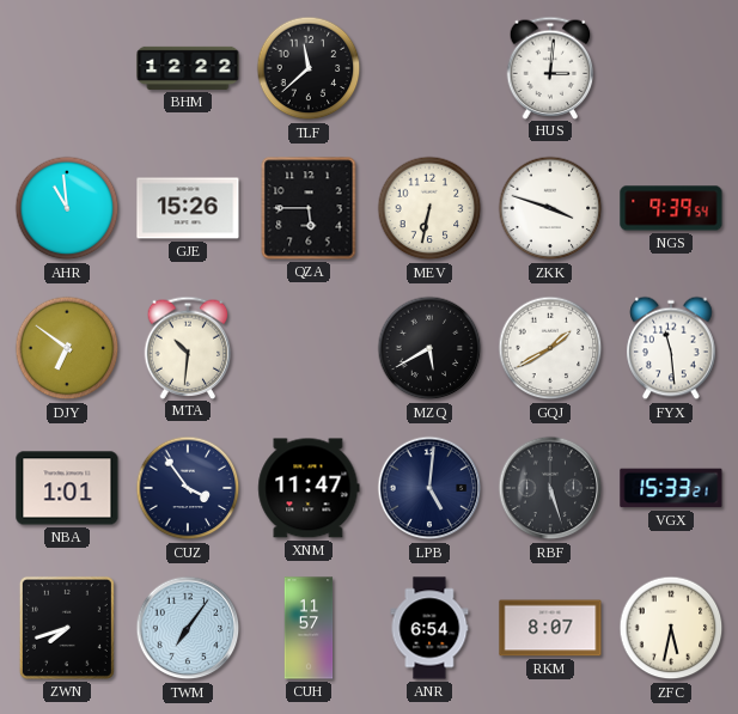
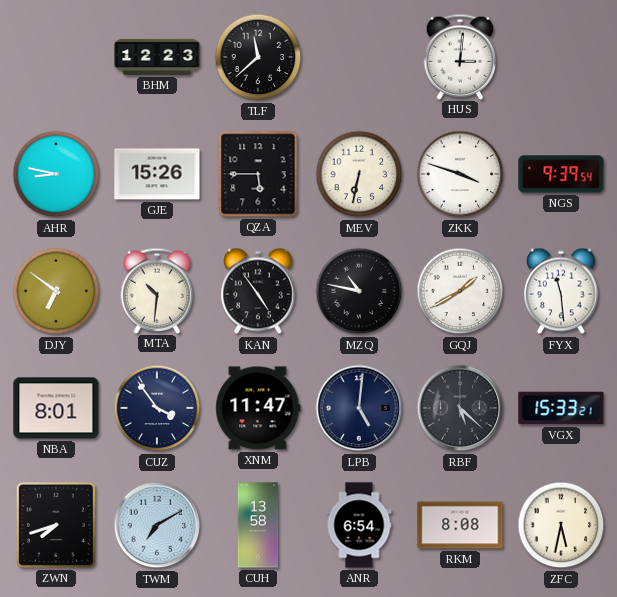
BHM: 12:22 -> 12:23 (157, 57)
AHR: 10:59 -> 8:47 (56, 174)
KAN: none -> 4:54 (258, 291)
MZQ: 5:40 -> 10:47 (359, 291)
NBA: 1:01 -> 8:01 (56, 408)
RBF: 5:27 -> 5:22 (460, 408)
TWM: 7:06 -> 7:10 (157, 525)
CUH: 11:57 -> 13:58 (258, 525)
RKM: 8:07 -> 8:08 (460, 525)
